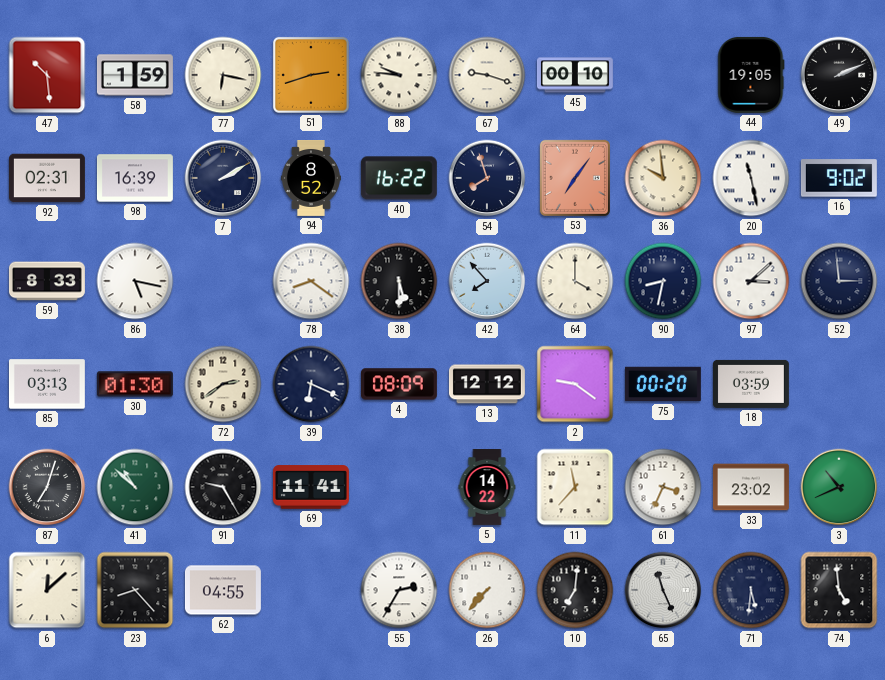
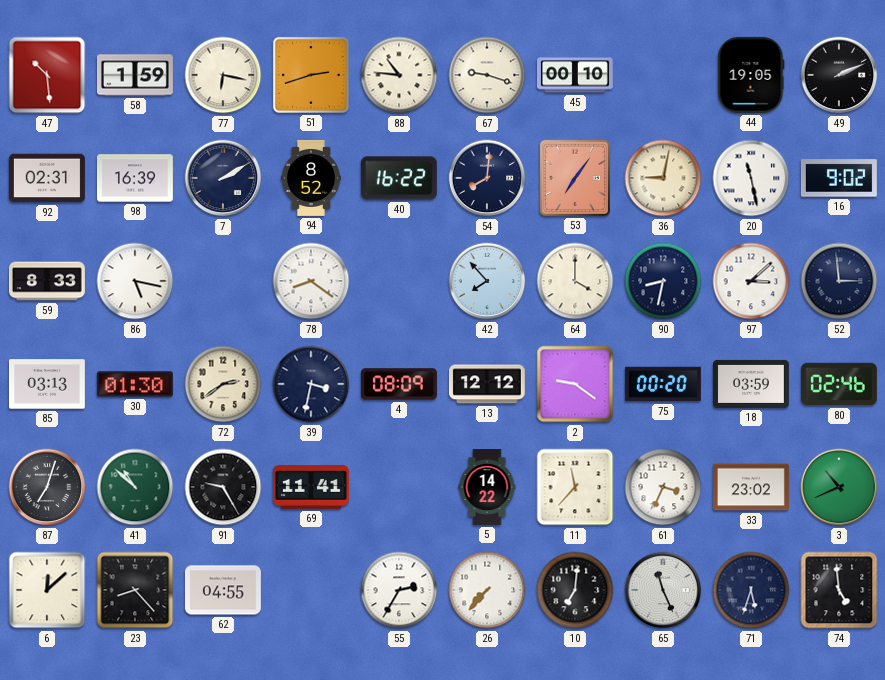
88: 9:46 -> 10:46 (399, 75)
54: 7:57 -> 8:01 (487, 178)
36: 9:59 -> 9:02 (663, 178)
38: 5:30 -> none (399, 281)
39: 6:19 -> 3:32 (311, 384)
80: none -> 02:46 (839, 384)
71: 5:31 -> 5:33 (751, 590)
